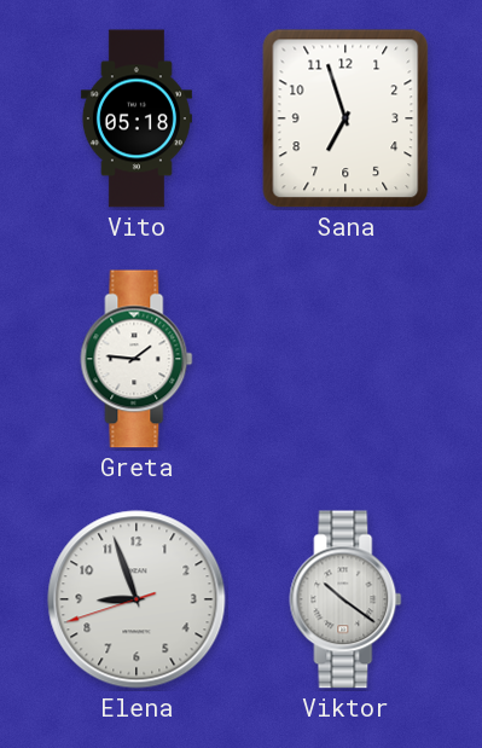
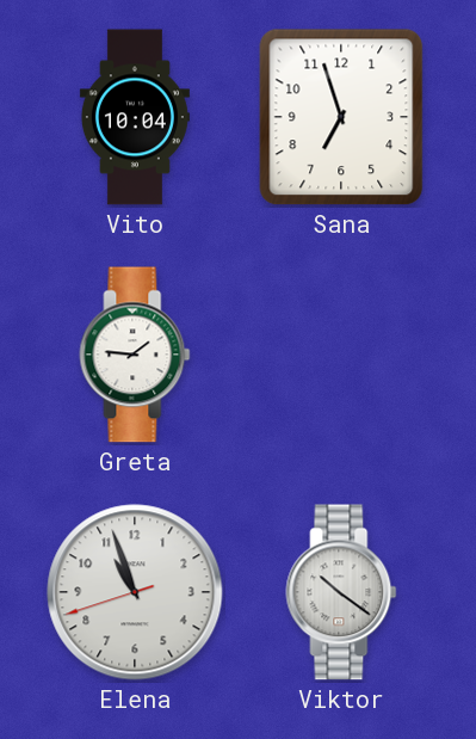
Vito: 05:18 -> 10:04 (135, 117)
Elena: 8:56 -> 10:56 (135, 592)
